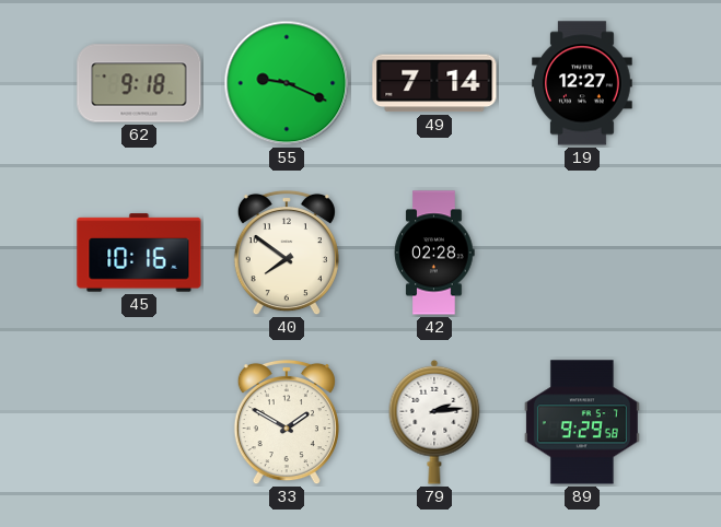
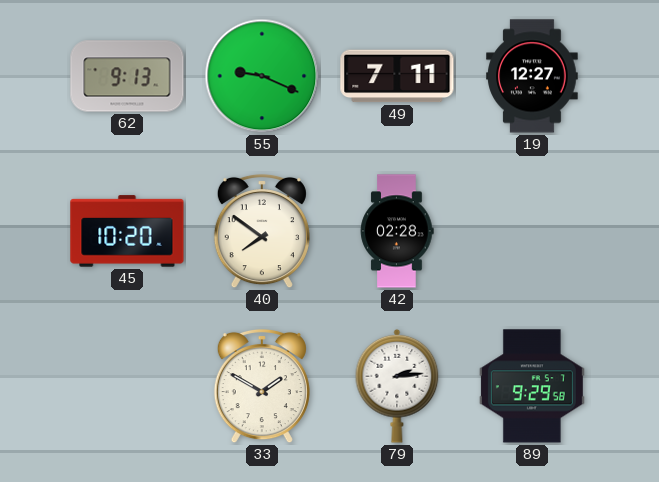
62: 9:18 -> 9:13 (127, 76)
49: 7:14 -> 7:11 (397, 76)
45: 10:16 -> 10:20 (127, 231)
